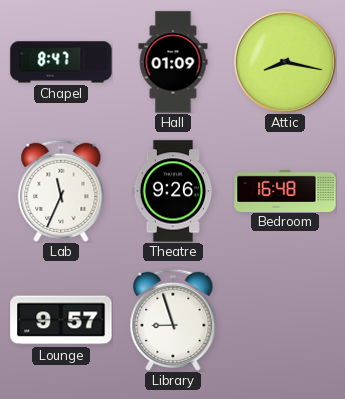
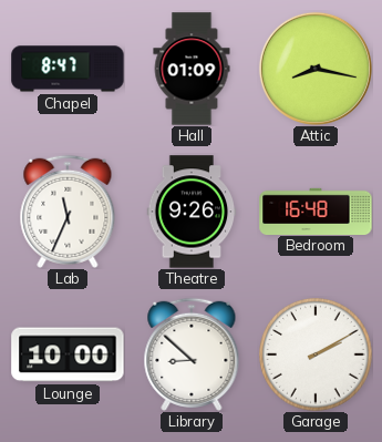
Lounge: 9:57 -> 10:00 (68, 354)
Library: 8:57 -> 8:52 (192, 354)
Garage: none -> 2:10 (317, 356)
